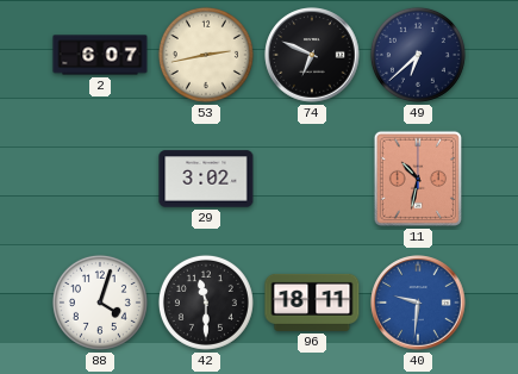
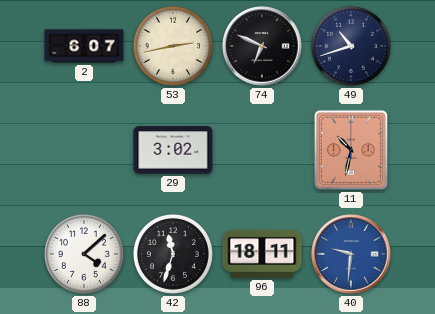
49: 6:38 -> 10:42 (351, 46)
88: 4:03 -> 4:08 (84, 254)
42: 11:30 -> 11:33 (173, 254)
